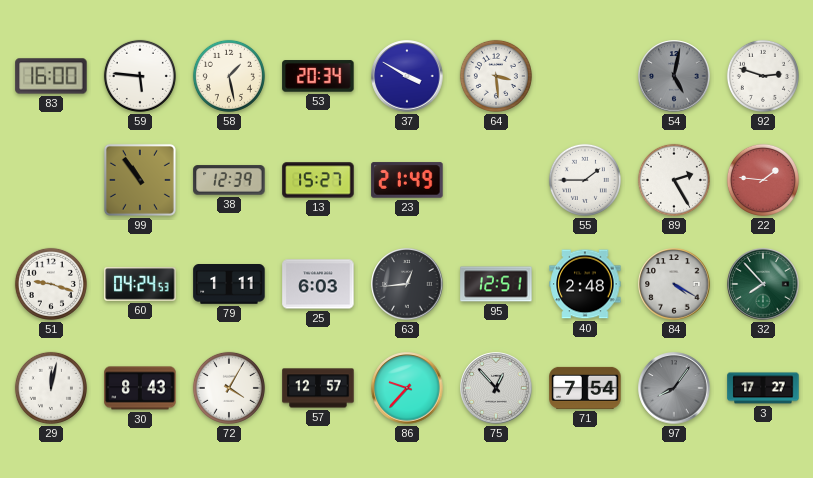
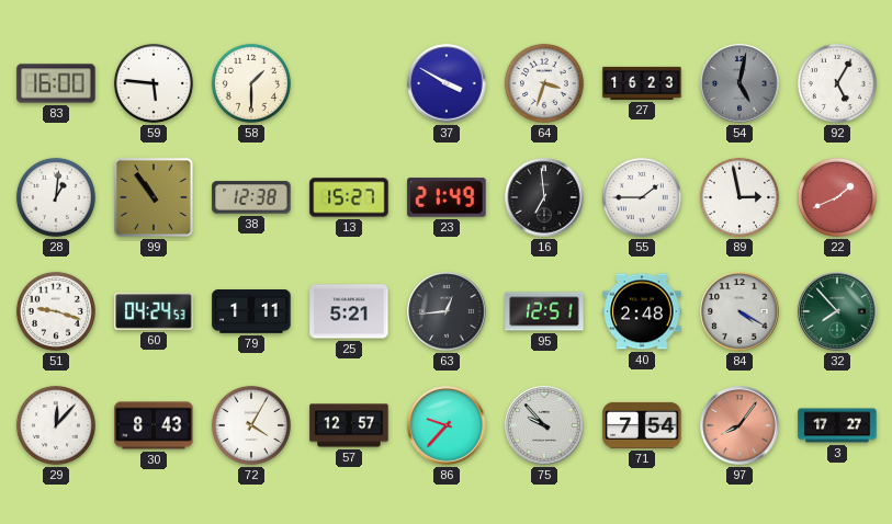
58: 1:28 -> 1:30 (251, 83)
53: 20:34 -> none (318, 76)
64: 3:29 -> 3:33 (544, 83)
27: none -> 16:23 (642, 83)
92: 2:48 -> 5:05 (837, 83)
28: none -> 1:01 (56, 197)
38: 12:39 -> 12:38 (251, 197)
16: none -> 6:59 (544, 197)
89: 2:25 -> 2:58 (739, 197)
22: 1:46 -> 1:41 (837, 197)
25: 6:03 -> 5:21 (349, 311)
29: 12:02 -> 12:07 (56, 425)
75: 12:53 -> 9:53 (544, 425)
97 dial: grey -> salmon (739, 425)
